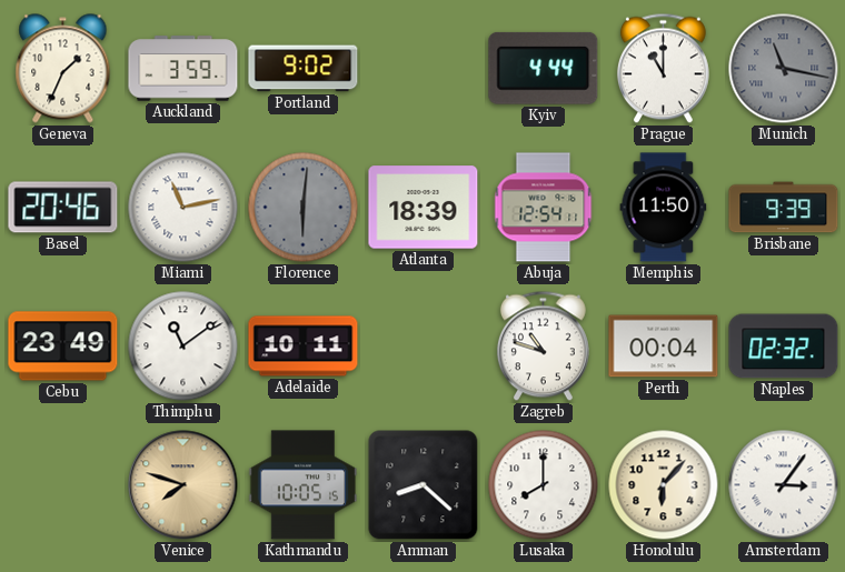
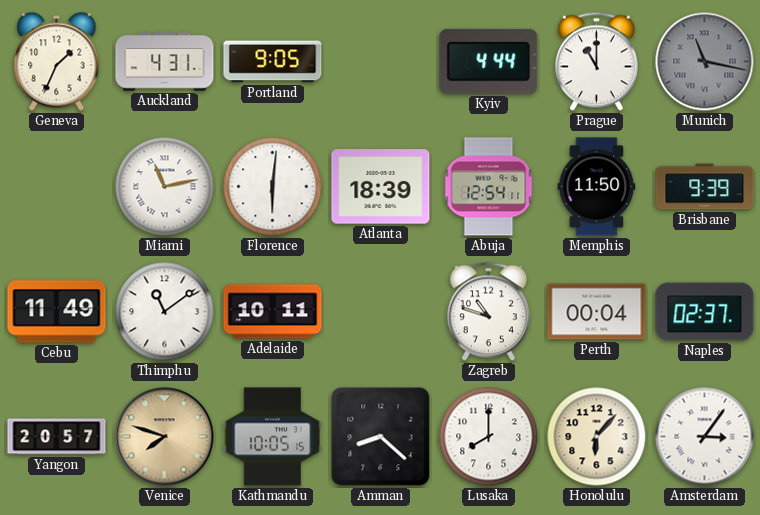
Auckland: 3:59 -> 4:31 (165, 62)
Portland: 9:02 -> 9:05 (273, 62)
Basel: 20:46 -> none (63, 208)
Florence dial: grey -> white (273, 187)
Cebu: 23:49 -> 11:49 (57, 312)
Naples: 02:32 -> 02:37 (705, 312)
Yangon: none -> 20:57 (57, 437)
